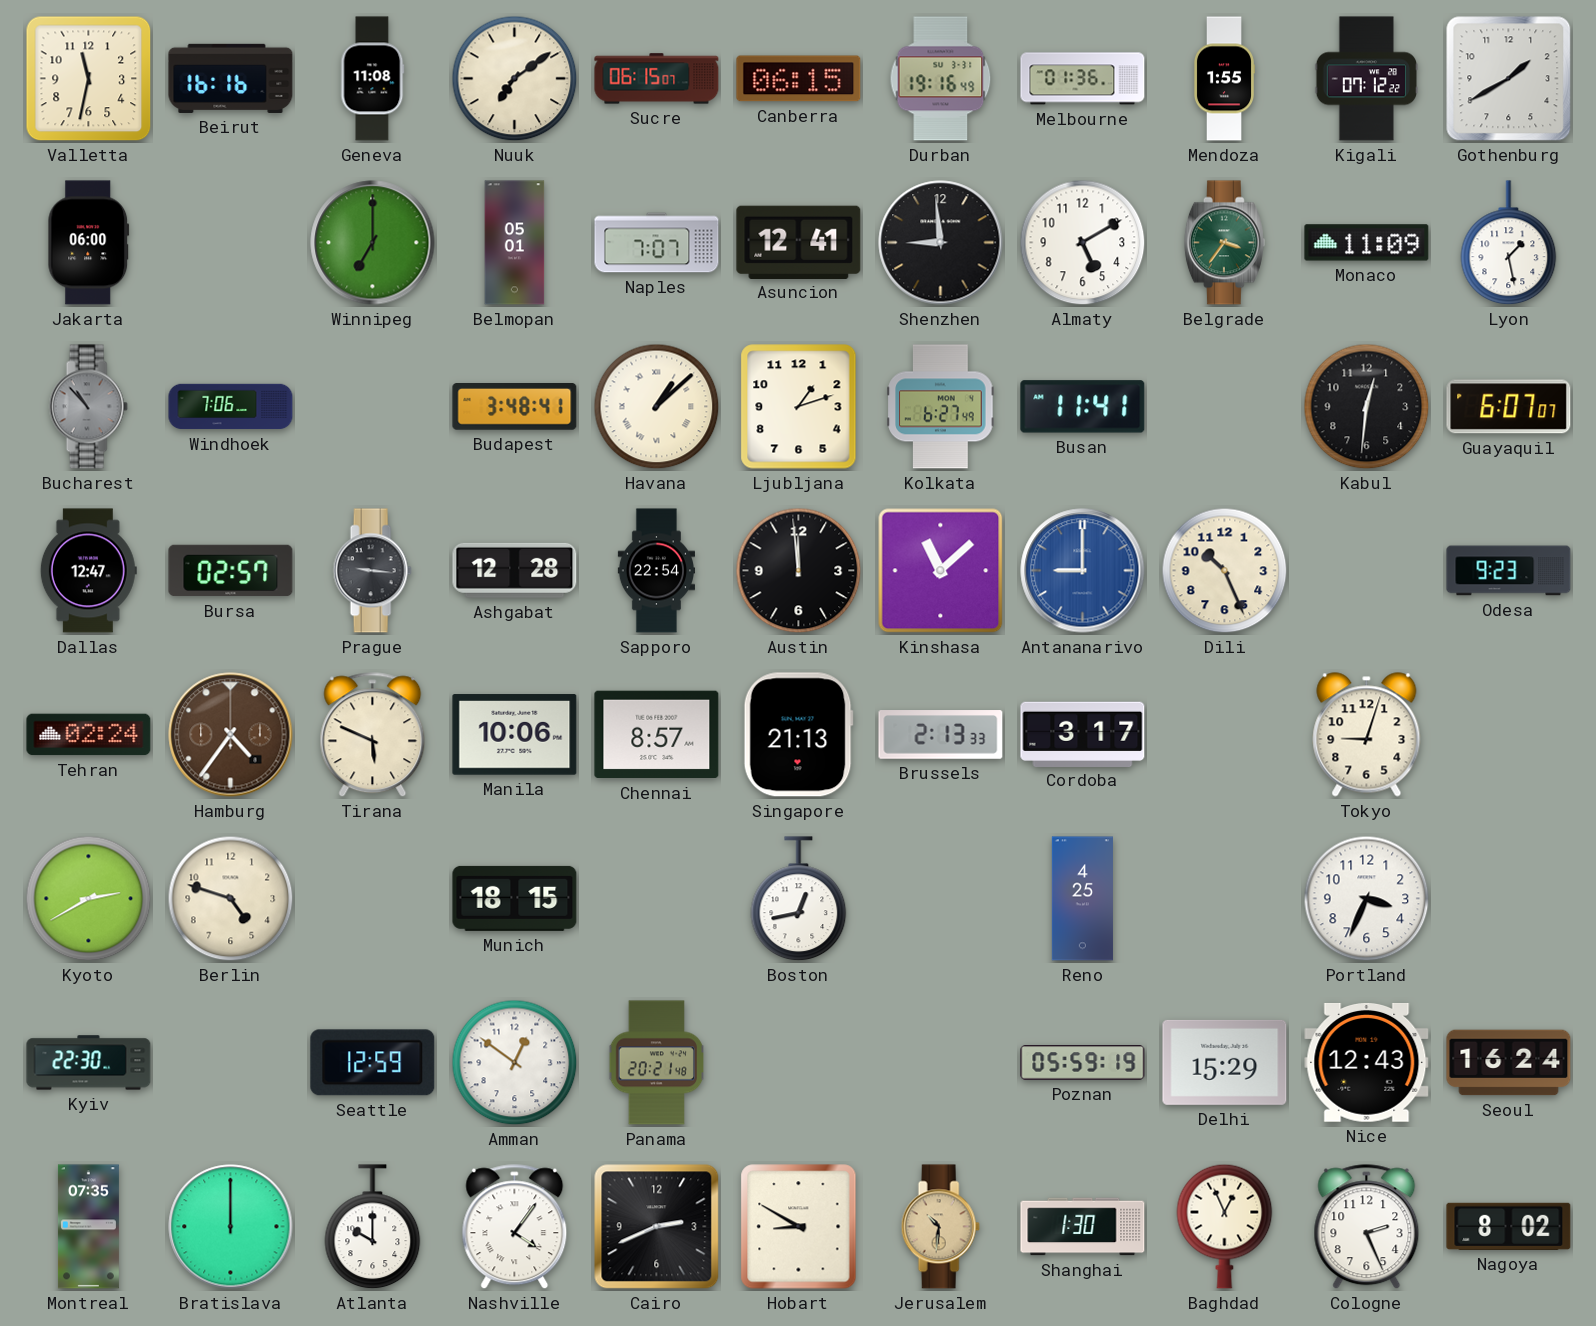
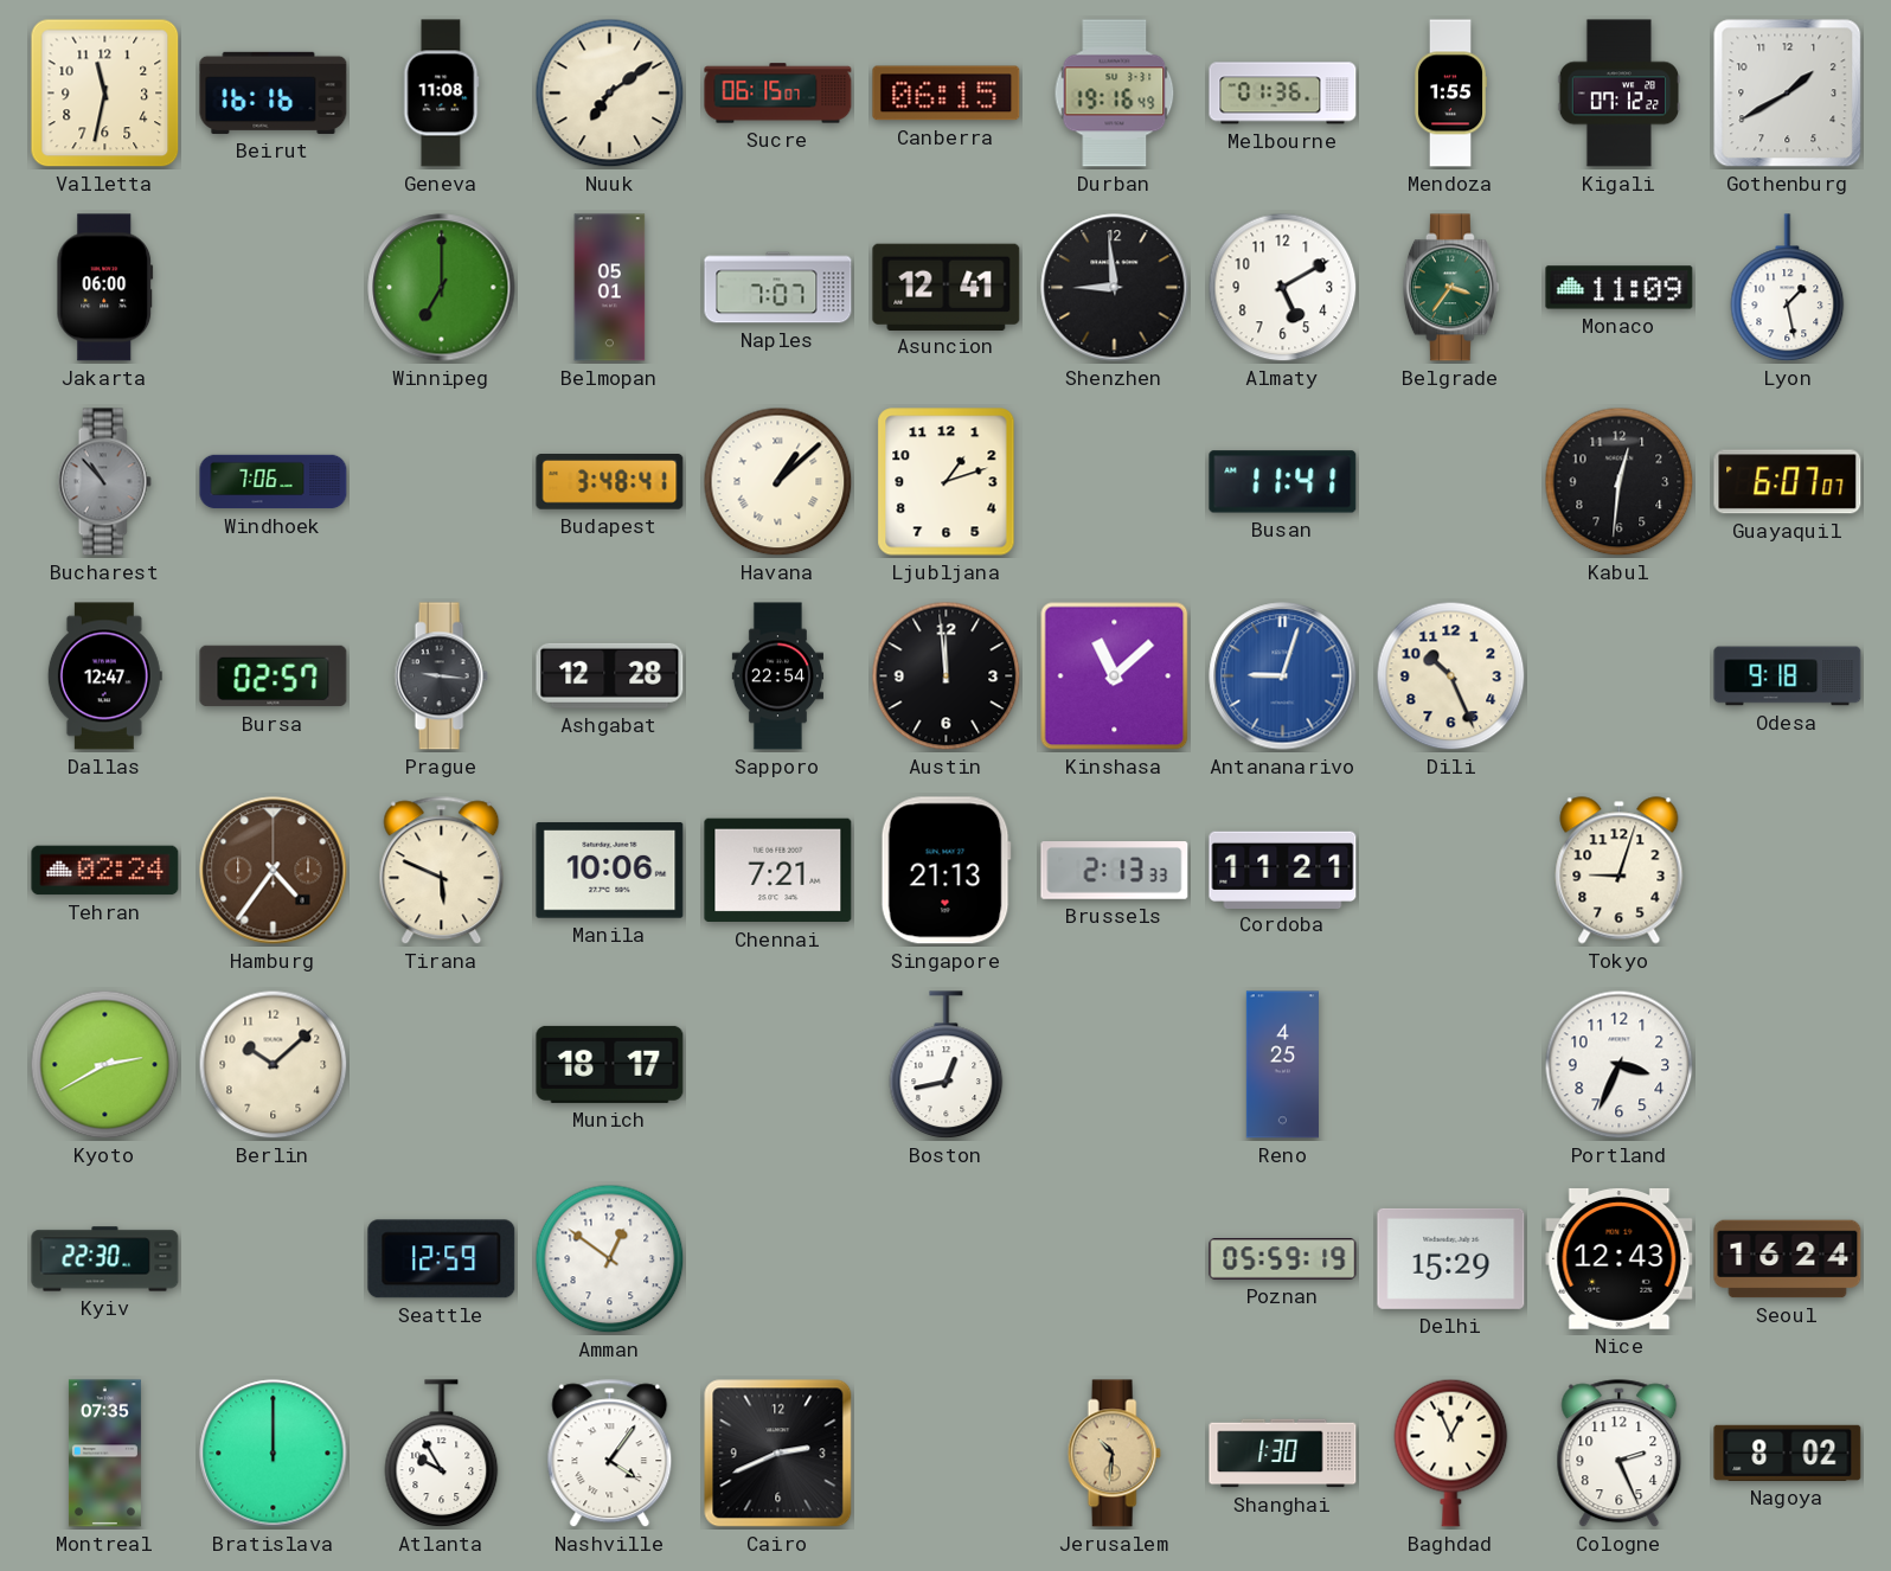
Kolkata: 6:27 -> none (941, 407)
Antananarivo: 9:00 -> 9:03 (1283, 677)
Odesa: 9:23 -> 9:18 (1788, 677)
Chennai: 8:57 -> 7:21 (778, 871)
Cordoba: 3:17 -> 11:21 (1283, 870)
Berlin: 4:48 -> 10:08 (274, 1065)
Munich: 18:15 -> 18:17 (610, 1064)
Panama: 20:21 -> none (656, 1063)
Atlanta: 10:00 -> 9:55 (442, 1454)
Hobart: 8:50 -> none (799, 1227)
